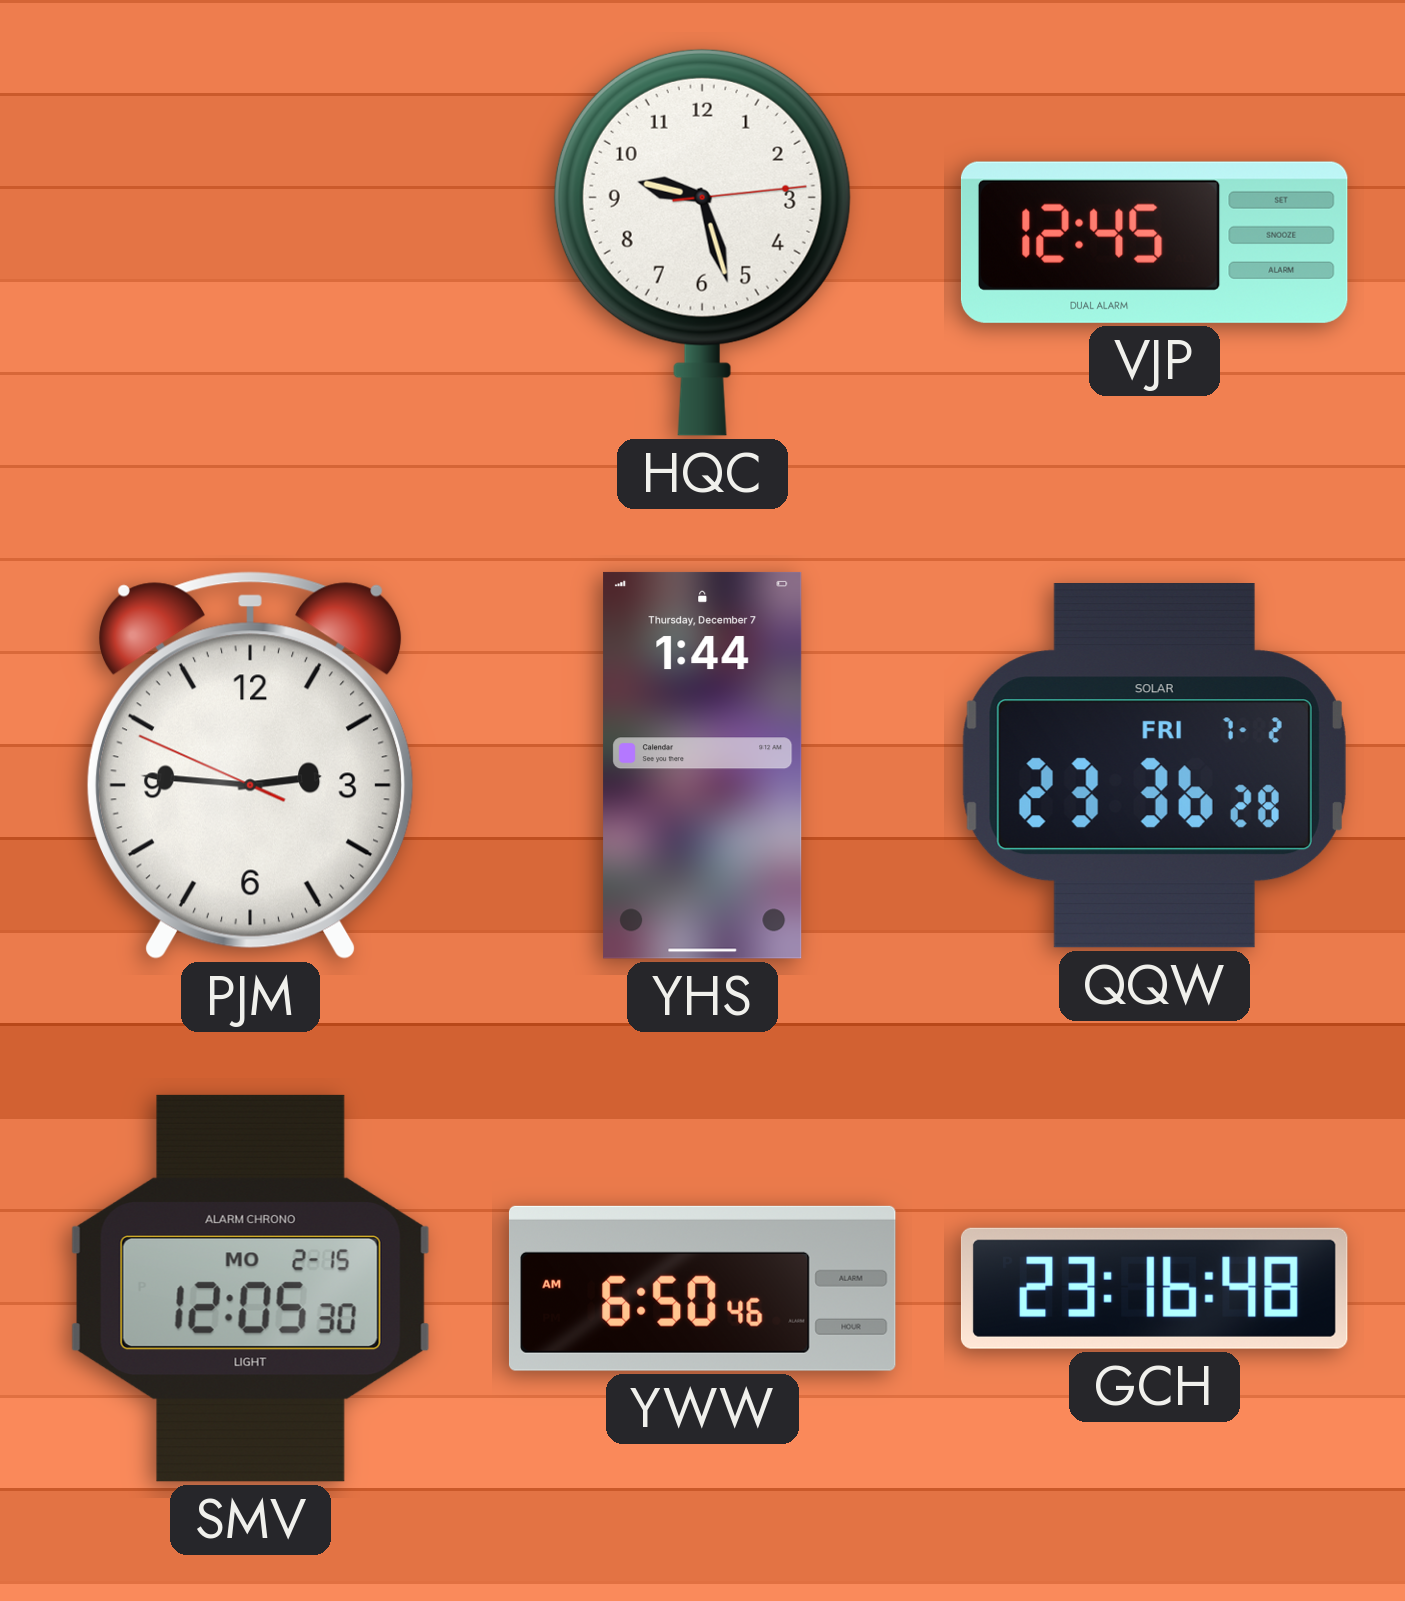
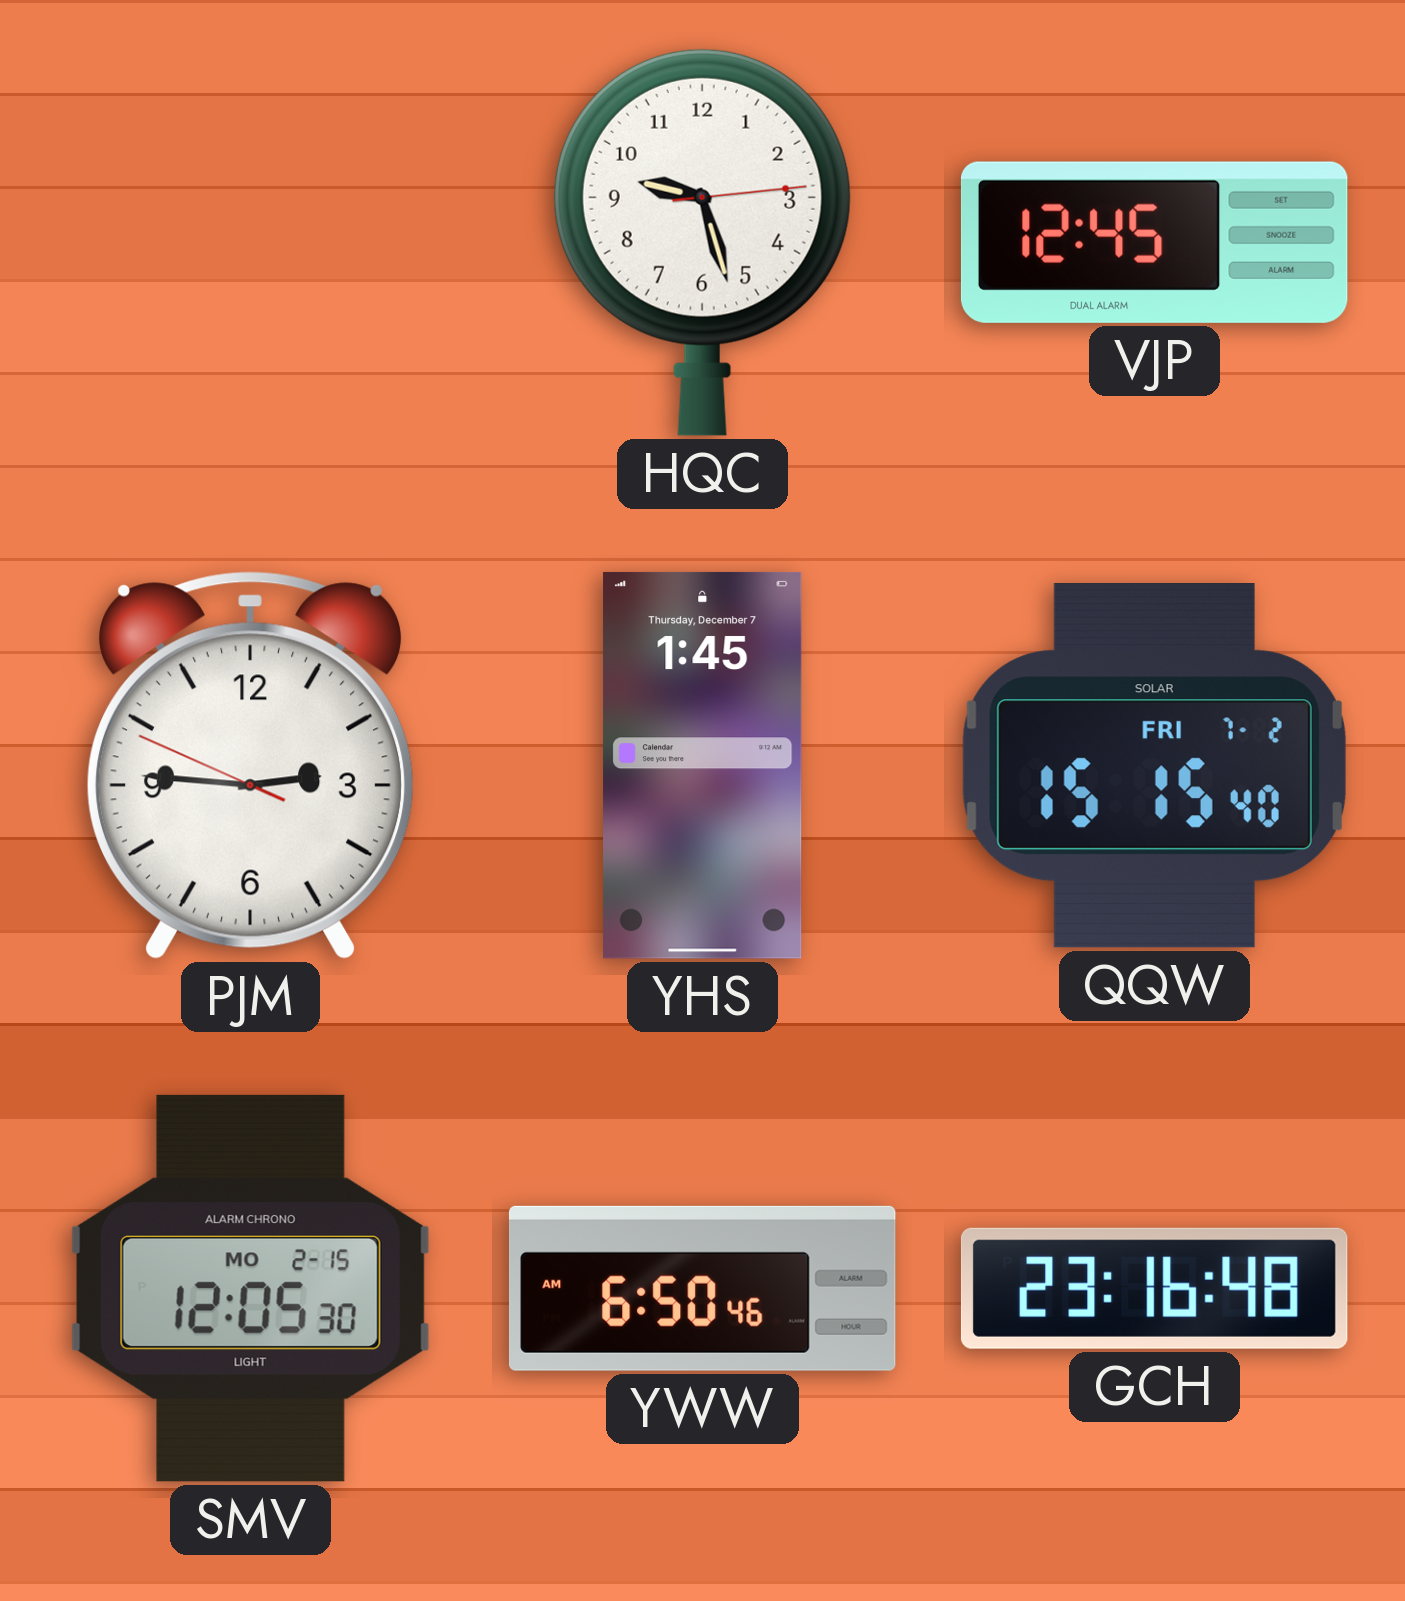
YHS: 1:44 -> 1:45 (703, 765)
QQW: 23:36 -> 15:15 (1154, 766)
